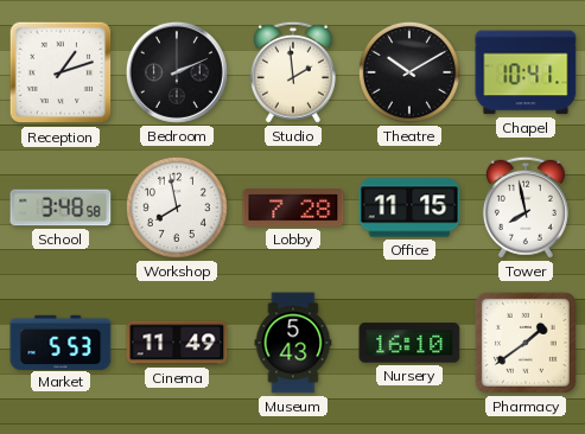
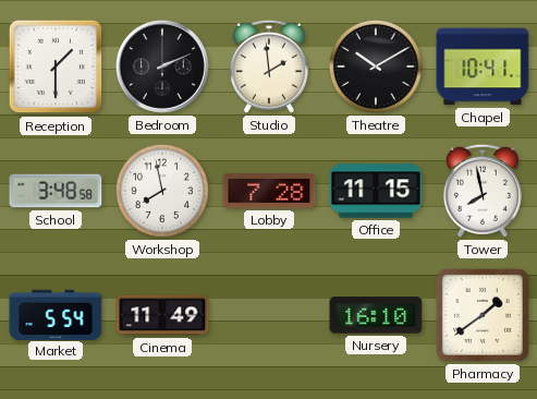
Reception: 1:12 -> 1:30 (56, 66)
Market: 5:53 -> 5:54 (56, 314)
Museum: 5:43 -> none (293, 343)
